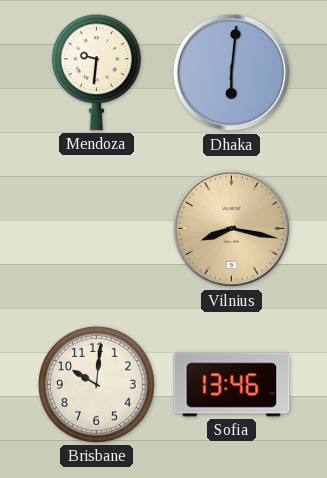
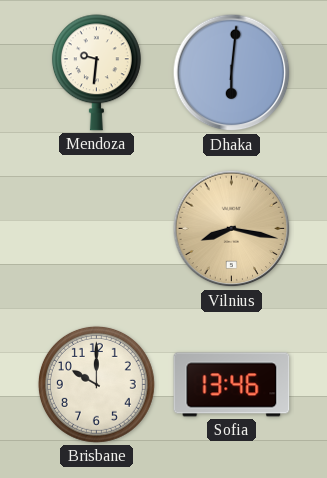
Brisbane: 10:01 -> 10:00 (96, 384)
